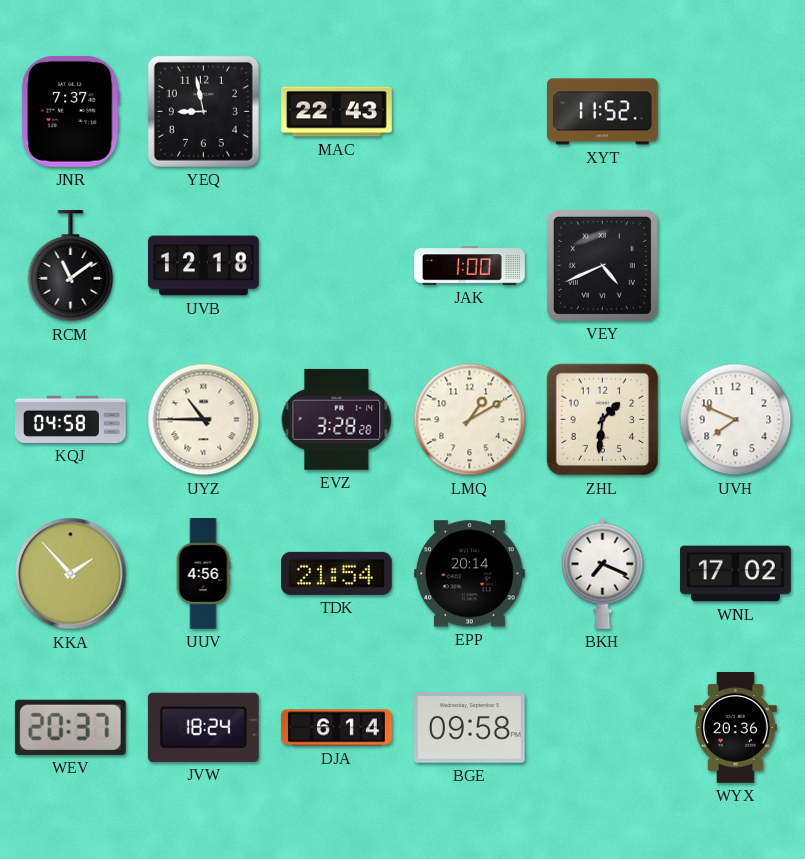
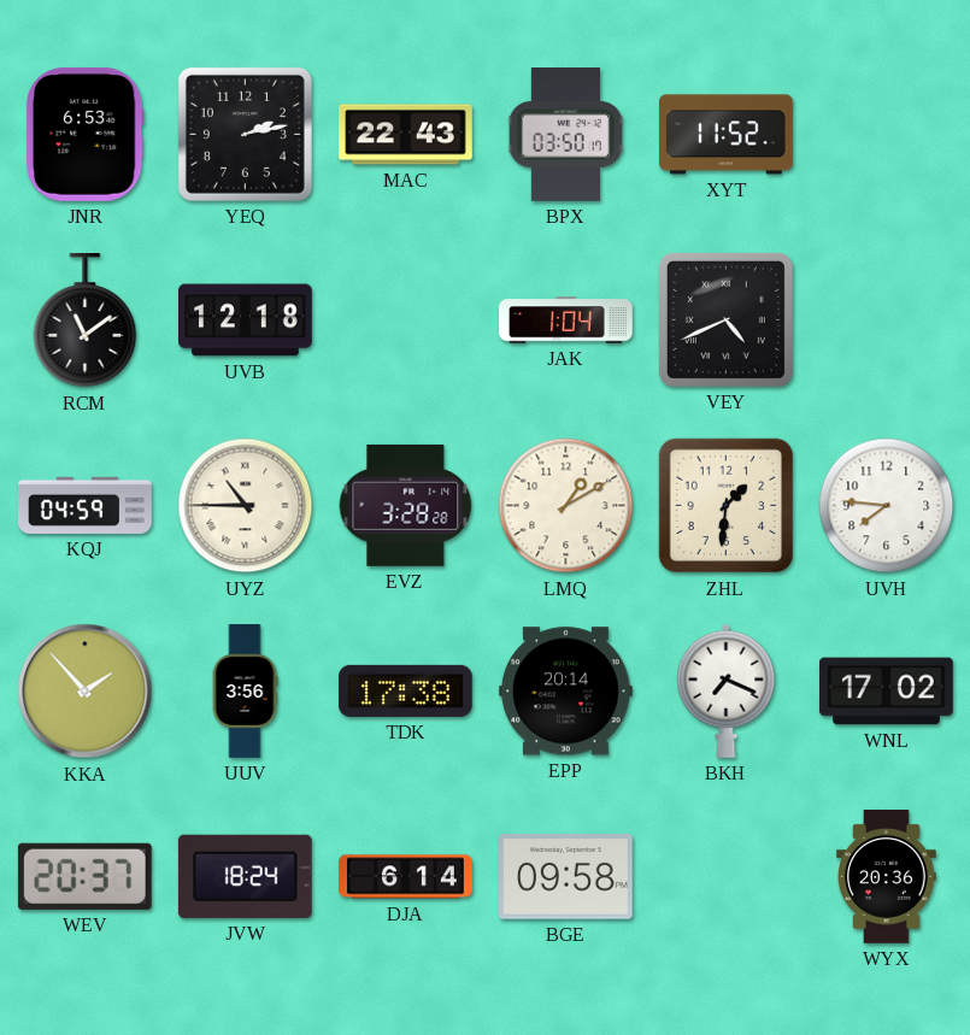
JNR: 7:37 -> 6:53 (86, 134)
YEQ: 8:58 -> 2:13 (245, 134)
BPX: none -> 03:50 (565, 135)
JAK: 1:00 -> 1:04 (566, 321)
KQJ: 04:58 -> 04:59 (86, 505)
UVH: 7:49 -> 7:46 (887, 506)
UUV: 4:56 -> 3:56 (245, 692)
TDK: 21:54 -> 17:38 (406, 690)
